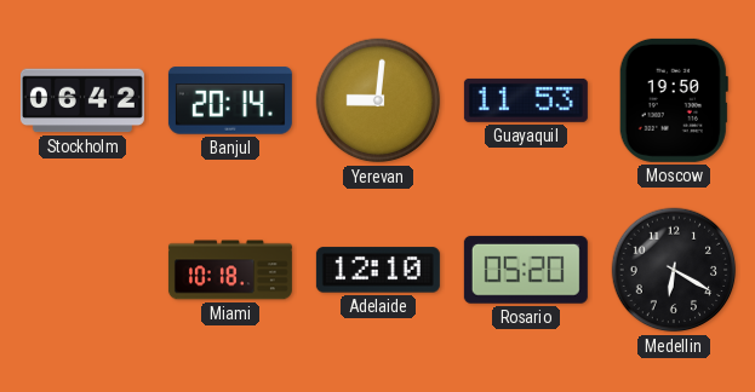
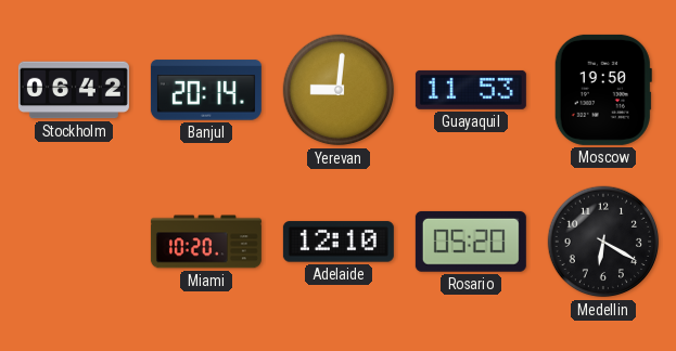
Miami: 10:18 -> 10:20 (206, 242)
